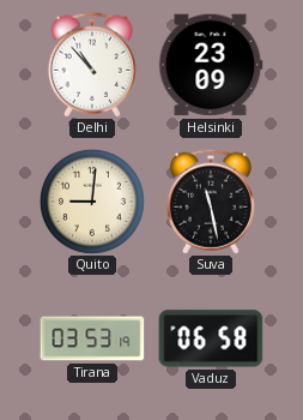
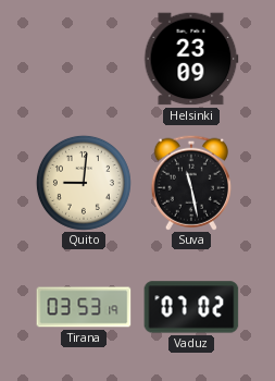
Delhi: 10:53 -> none (92, 65)
Vaduz: 06:58 -> 07:02 (191, 307)
